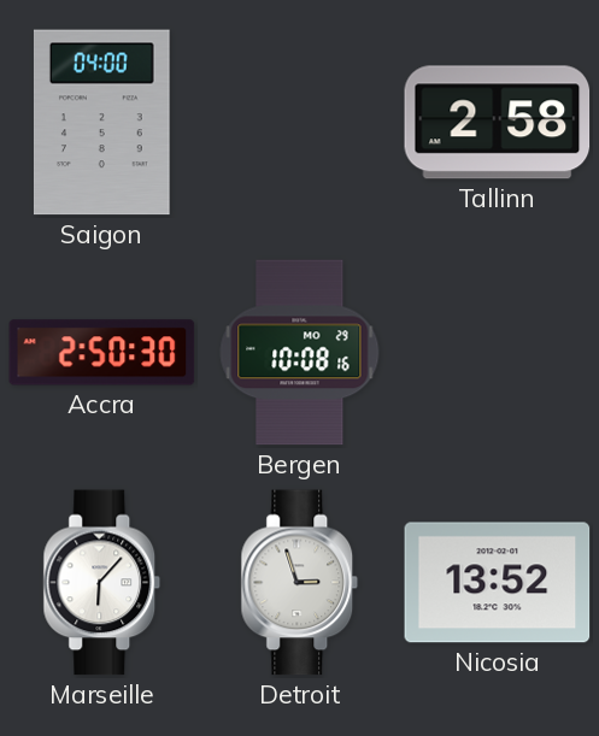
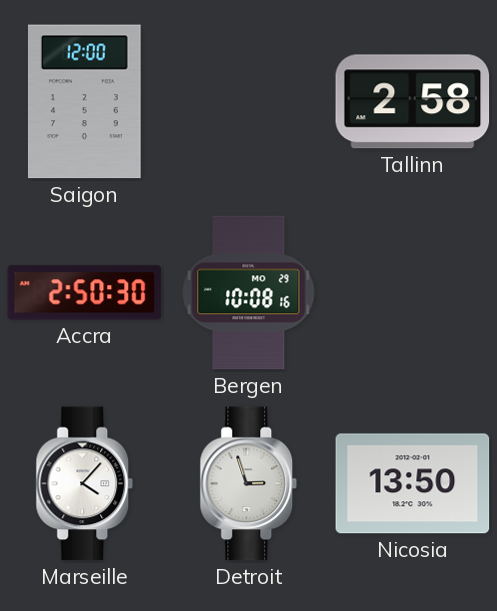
Saigon: 04:00 -> 12:00 (84, 102)
Marseille: 6:07 -> 4:07 (85, 484)
Nicosia: 13:52 -> 13:50 (413, 484)
